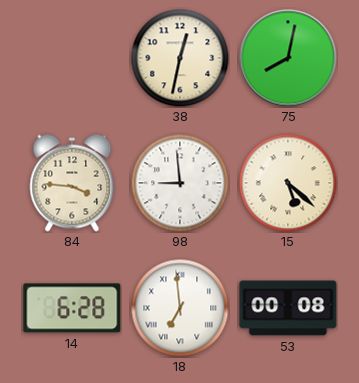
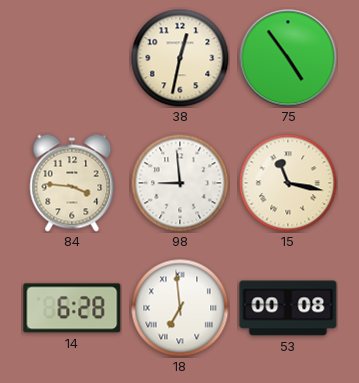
75: 8:02 -> 4:54 (288, 58)
15: 5:22 -> 11:17 (288, 183)
